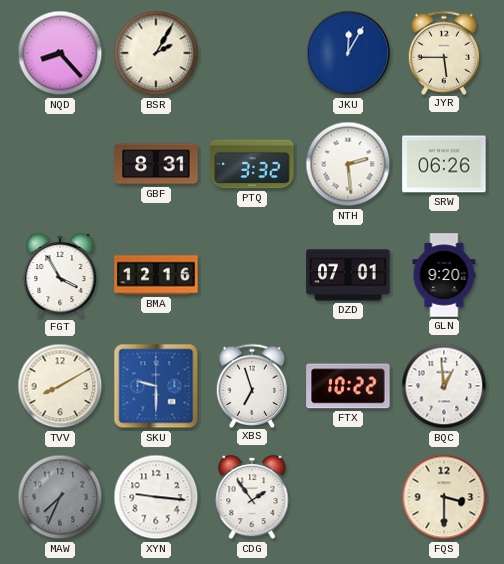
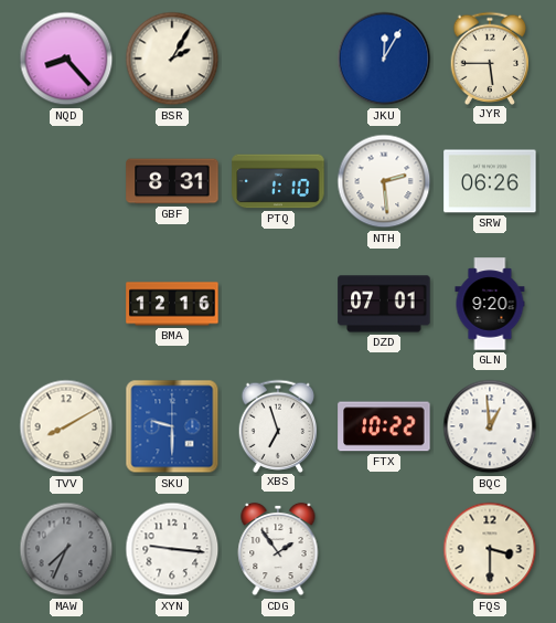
PTQ: 3:32 -> 1:10 (278, 181)
FGT: 3:55 -> none (60, 275)
